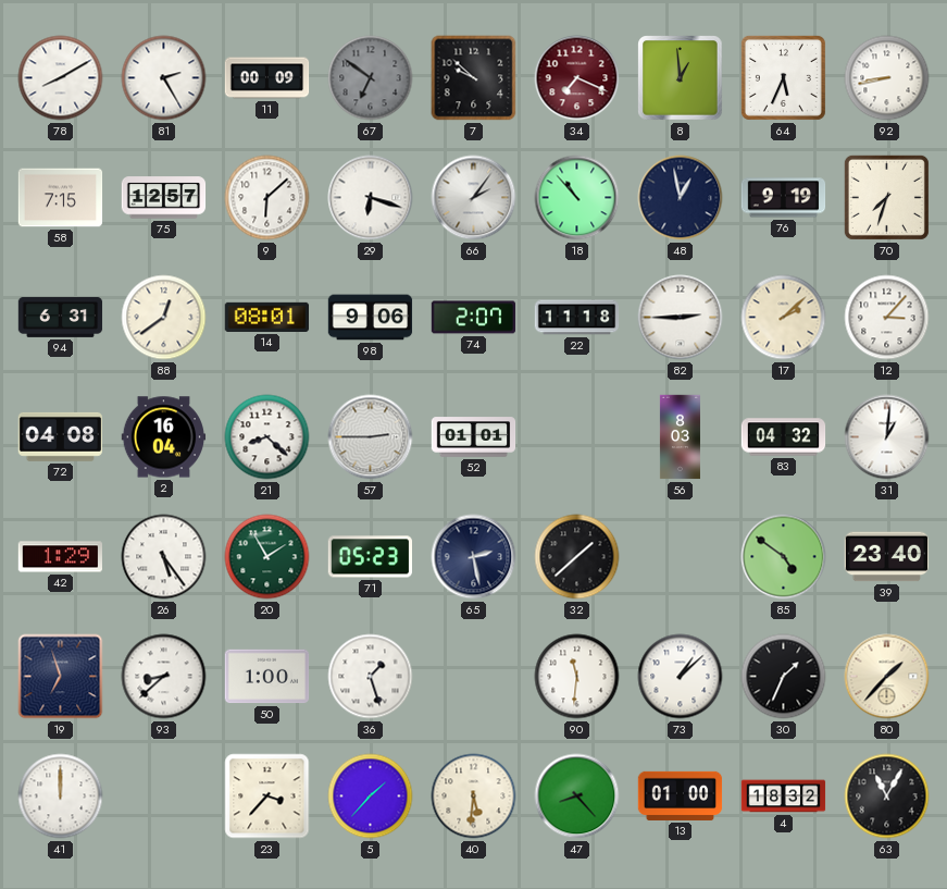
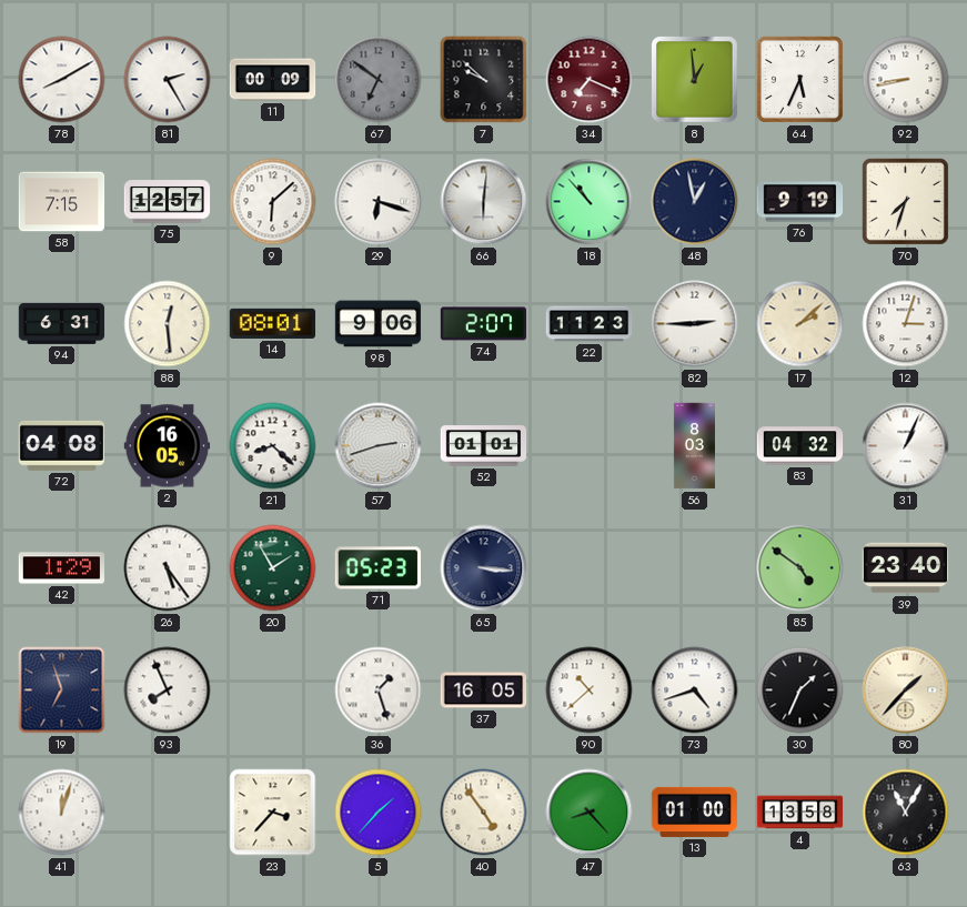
66: 2:06 -> 6:01 (484, 202)
88: 12:39 -> 12:29 (168, 324)
22: 11:18 -> 11:23 (590, 324)
12: 3:07 -> 3:03 (906, 324)
2: 16:04 -> 16:05 (168, 446)
57: 2:45 -> 2:42 (379, 446)
31: 1:01 -> 1:04 (906, 446)
65: 2:28 -> 3:16 (484, 568)
32: 1:38 -> none (577, 557)
93: 8:38 -> 7:56 (168, 691)
50: 1:00 -> none (267, 677)
37: none -> 16:05 (484, 691)
90: 11:31 -> 10:38 (590, 691)
73: 1:08 -> 4:42 (695, 691)
41: 12:00 -> 12:03 (62, 813)
40: 5:31 -> 4:54 (484, 813)
4: 18:32 -> 13:58 (800, 813)
